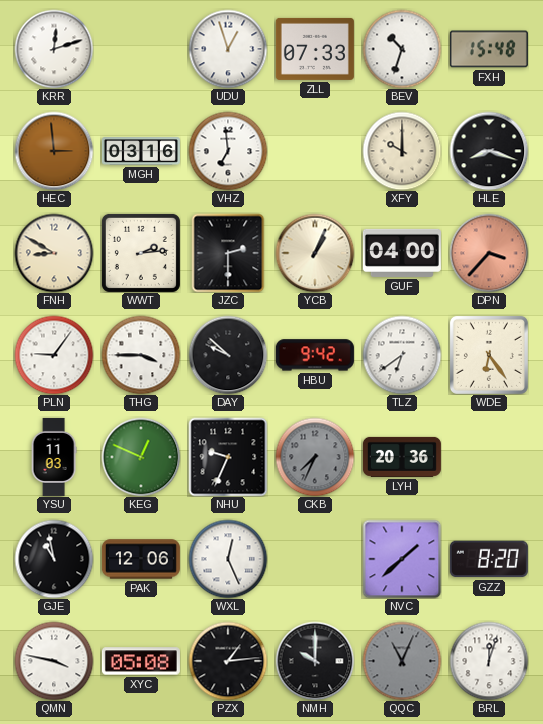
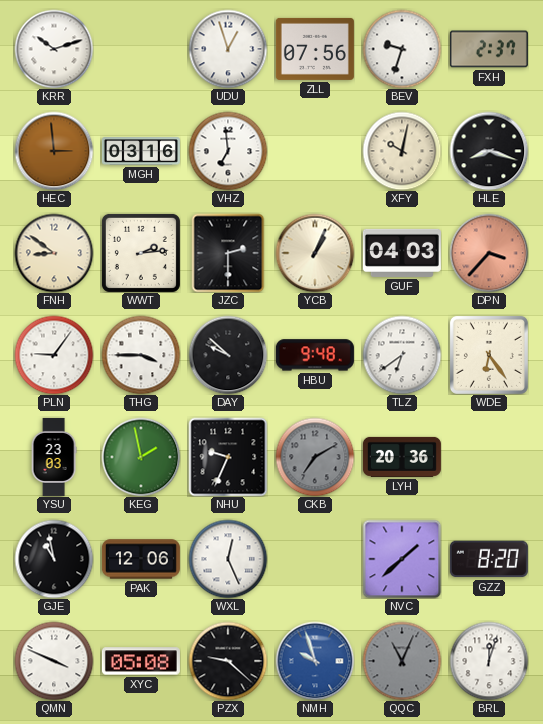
KRR: 12:12 -> 10:12 (54, 49)
ZLL: 07:33 -> 07:56 (315, 49)
BEV: 10:33 -> 9:33 (402, 49)
FXH: 15:48 -> 2:37 (489, 49)
XFY: 10:00 -> 10:02 (402, 151)
FNH: 8:50 -> 8:51 (54, 253)
GUF: 04:00 -> 04:03 (402, 253)
HBU: 9:42 -> 9:48 (315, 355)
YSU: 11:03 -> 23:03 (54, 457)
KEG: 12:49 -> 1:58 (141, 457)
CKB: 7:34 -> 7:10 (315, 457)
QMN: 3:47 -> 3:49 (54, 661)
PZX: 1:14 -> 9:22 (228, 661)
NMH: 10:00 -> 9:57 (315, 661)
NMH dial: black -> blue (315, 661)
